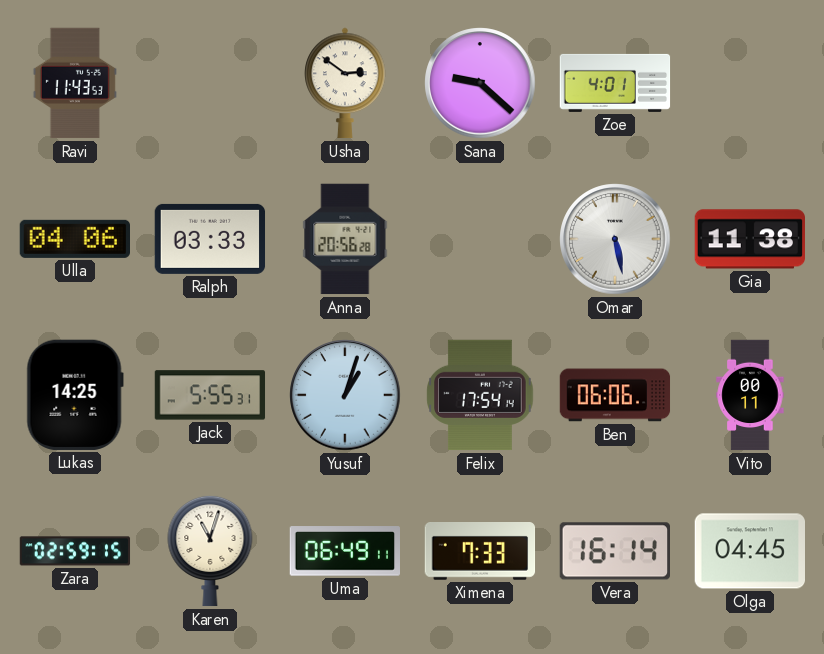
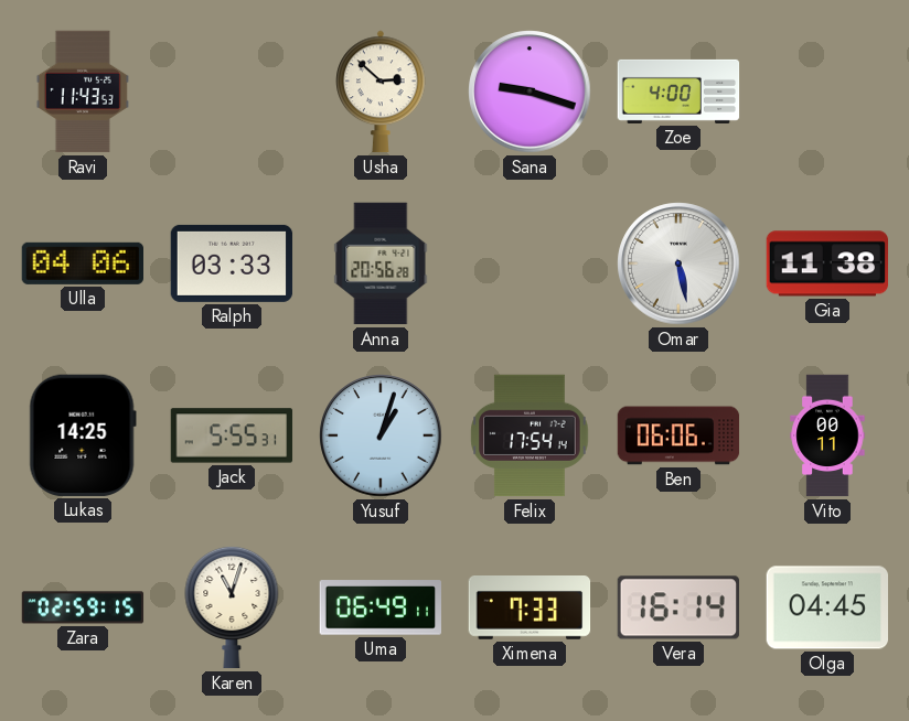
Usha: 2:51 -> 2:52 (381, 92)
Sana: 9:22 -> 9:18 (530, 92)
Zoe: 4:01 -> 4:00 (678, 92)
